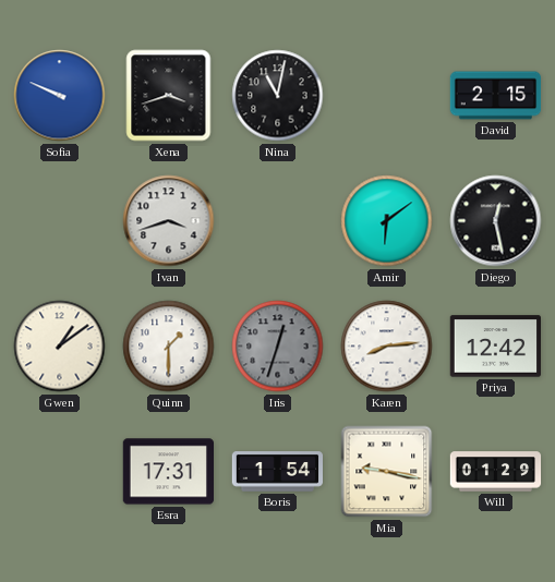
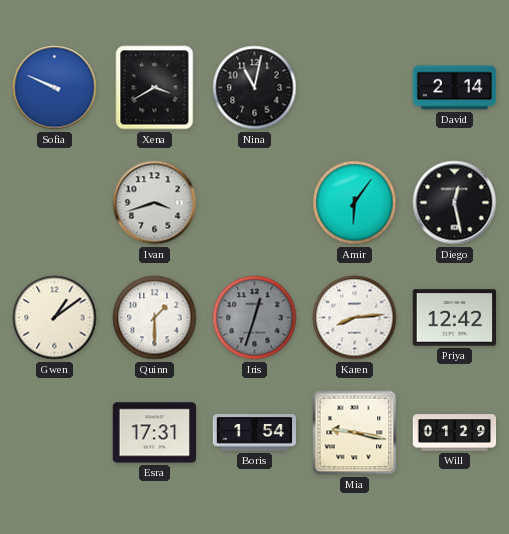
Xena: 3:42 -> 3:40 (155, 88)
David: 2:15 -> 2:14 (455, 88)
Amir: 6:09 -> 6:06 (355, 203)
